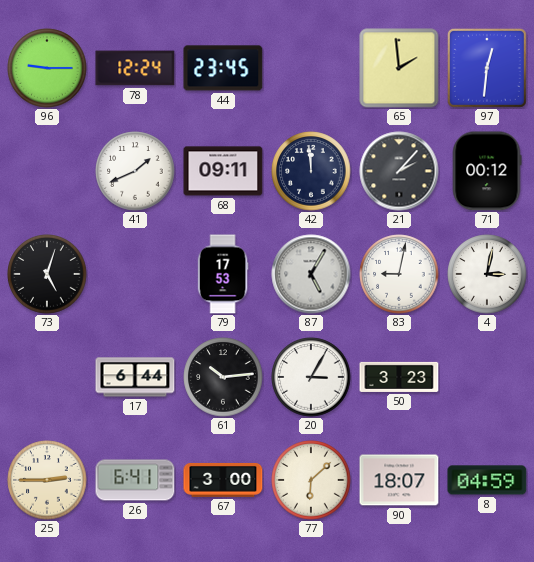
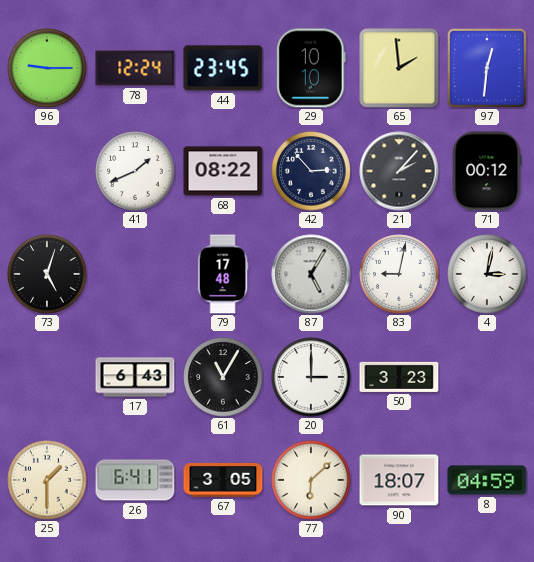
29: none -> 10:10 (312, 68)
68: 09:11 -> 08:22 (223, 171)
42: 11:59 -> 2:53 (311, 171)
79: 17:53 -> 17:48 (223, 274)
17: 6:44 -> 6:43 (135, 377)
61: 10:14 -> 11:05 (223, 377)
20: 3:05 -> 3:00 (311, 377)
25: 2:45 -> 1:30 (47, 480)
67: 3:00 -> 3:05 (223, 480)
